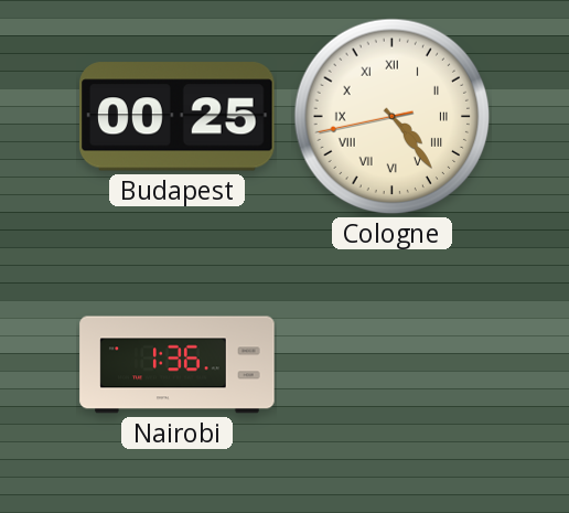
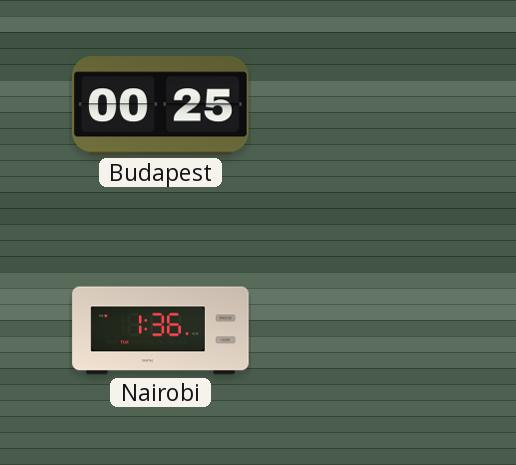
Cologne: 4:23 -> none (393, 117)
